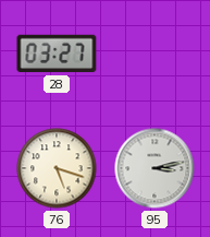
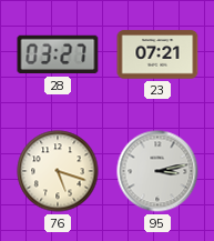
23: none -> 07:21 (157, 54)
